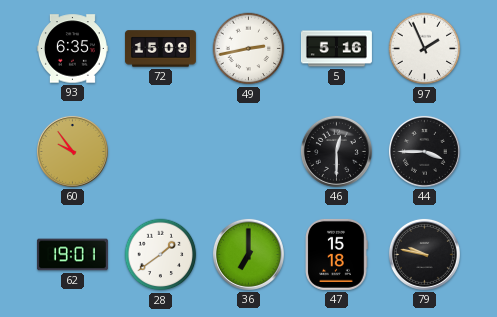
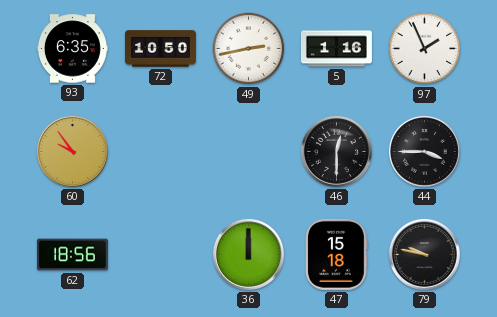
72: 15:09 -> 10:50 (160, 49)
5: 5:16 -> 1:16 (336, 49)
62: 19:01 -> 18:56 (72, 255)
28: 1:39 -> none (161, 255)
36: 7:00 -> 12:00 (248, 254)
